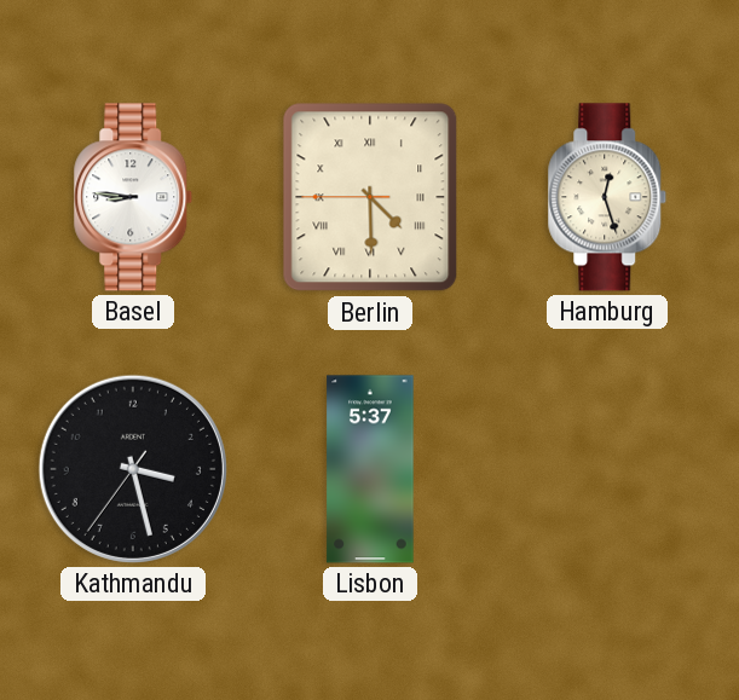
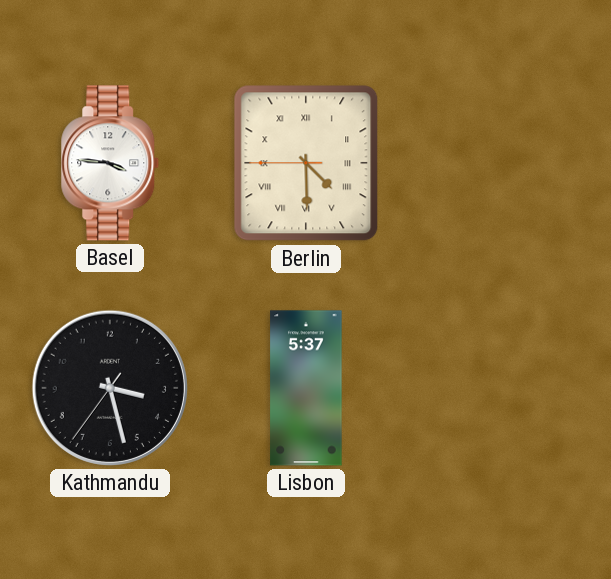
Basel: 8:46 -> 3:46 (110, 163)
Hamburg: 12:27 -> none (607, 197)
